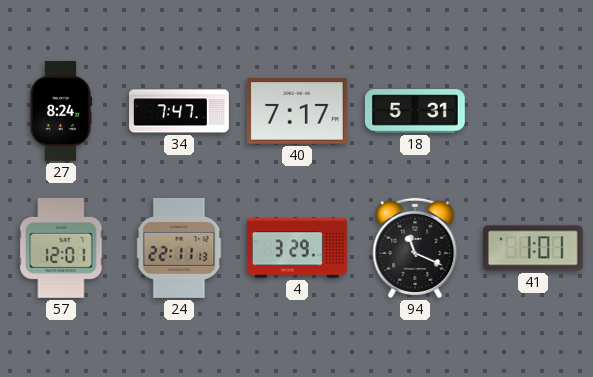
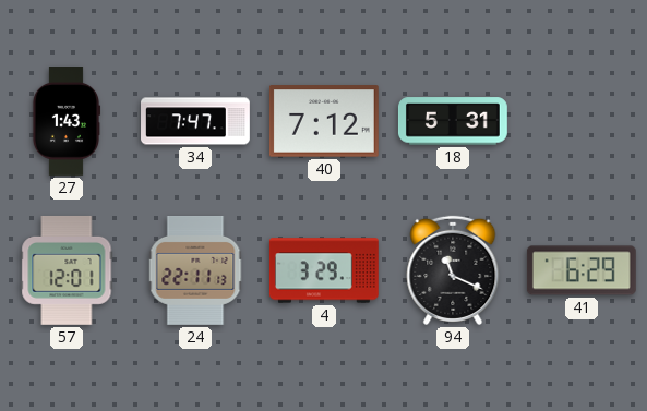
27: 8:24 -> 1:43 (67, 122)
40: 7:17 -> 7:12 (324, 121)
41: 1:01 -> 6:29 (582, 270)
